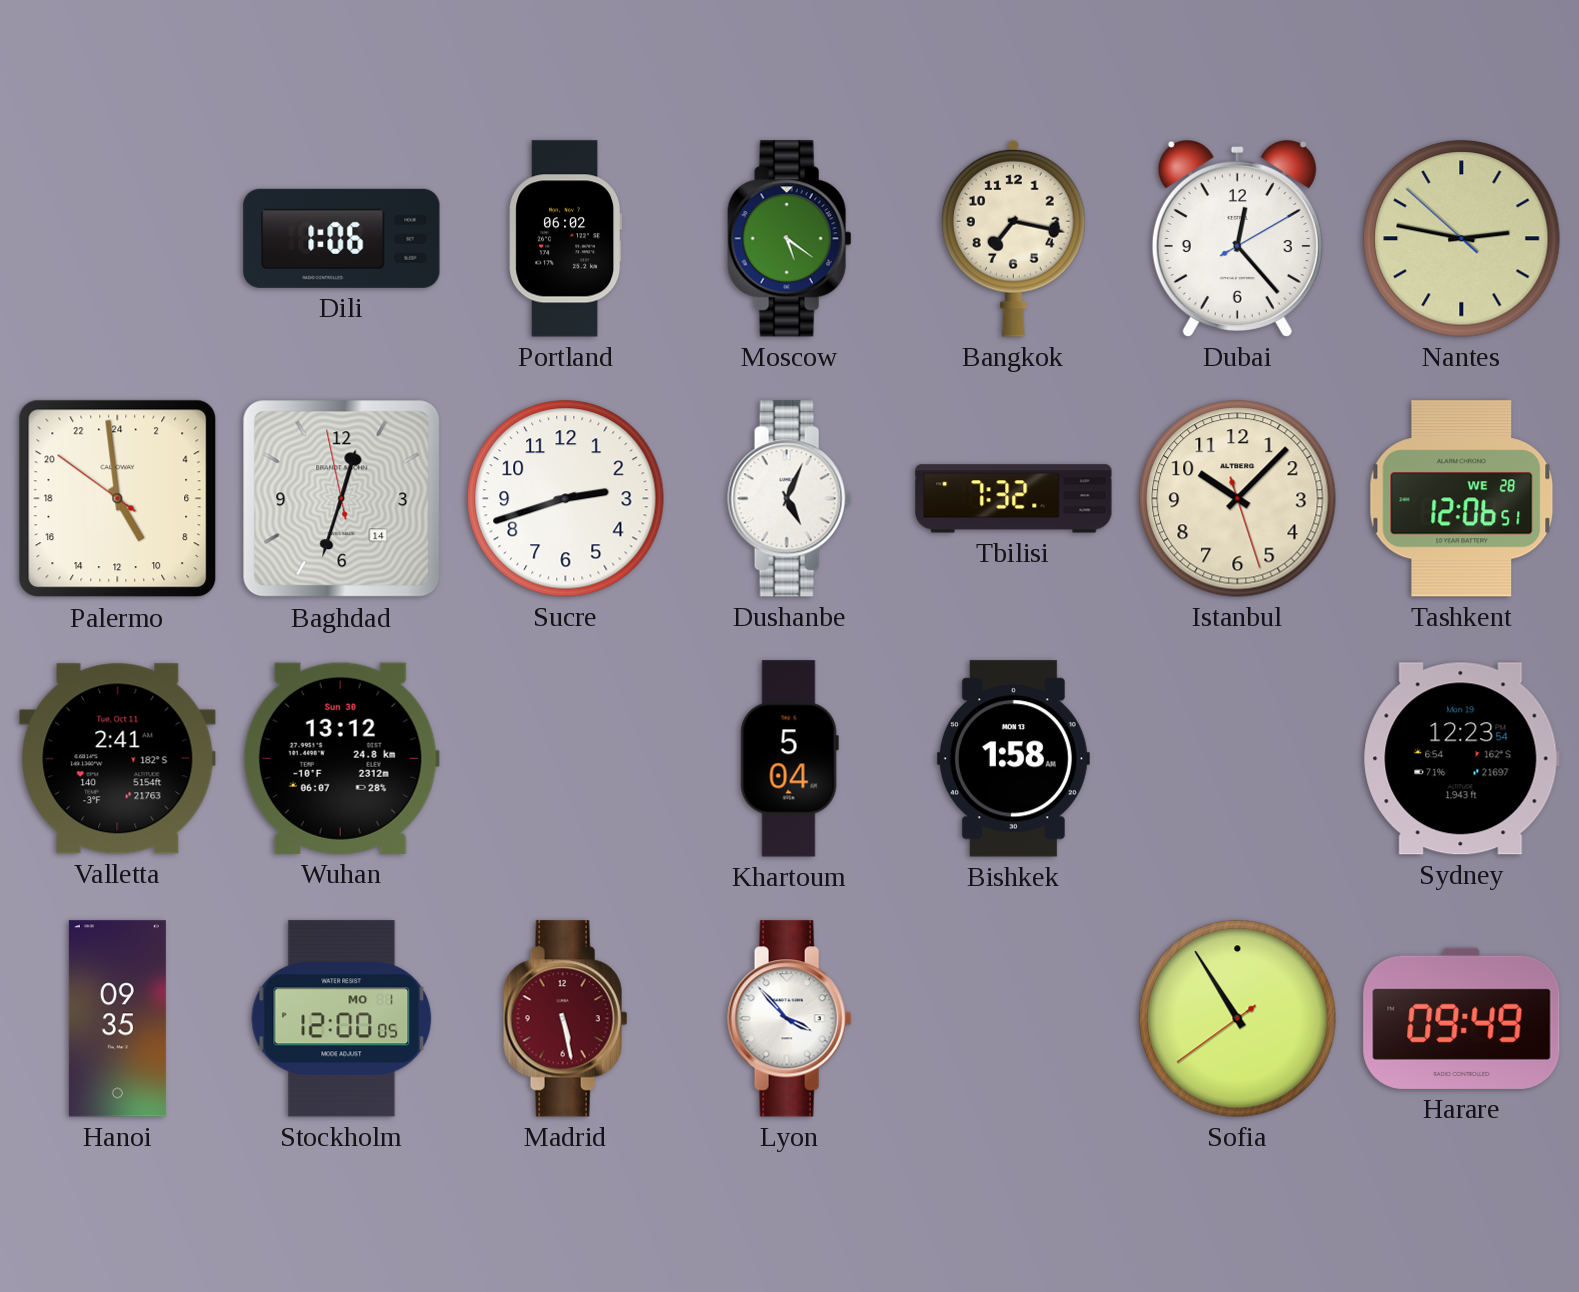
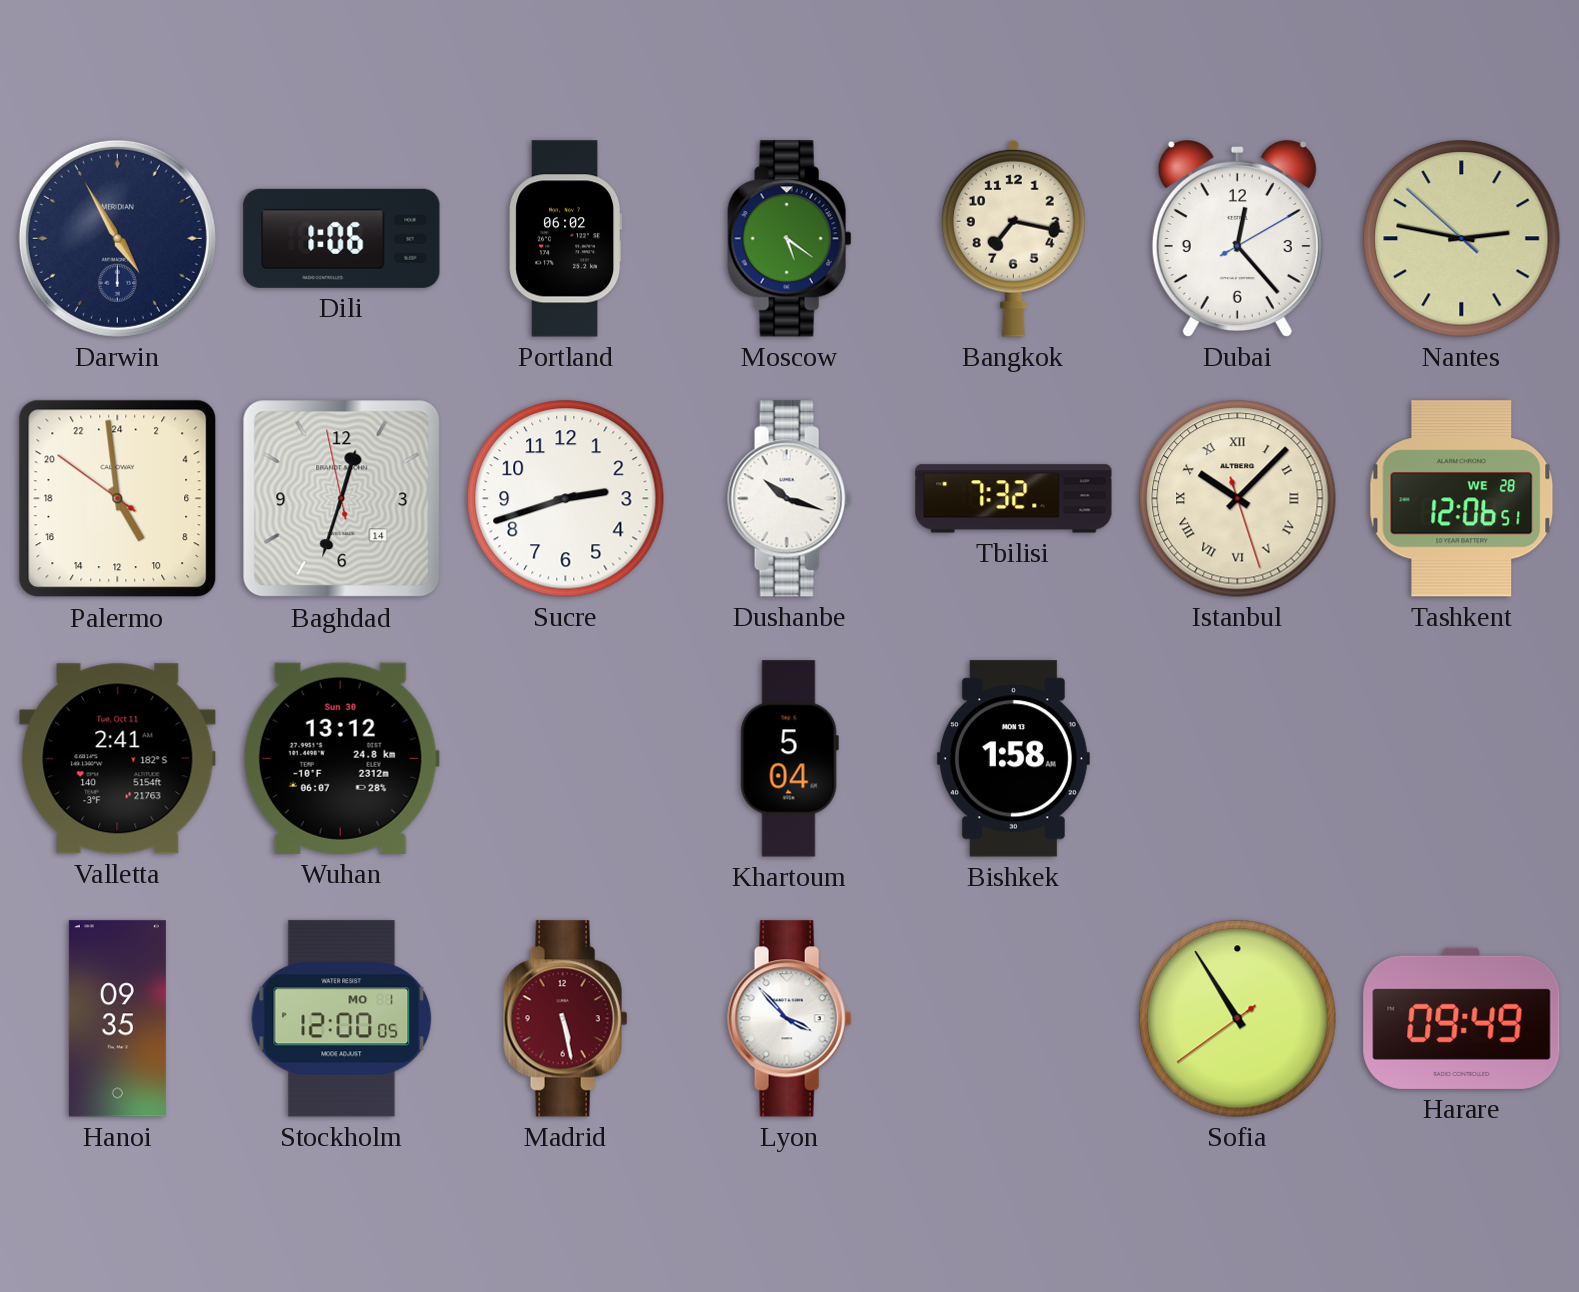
Darwin: none -> 4:55 (117, 238)
Dushanbe: 5:04 -> 10:18 (790, 499)
Istanbul numerals: Arabic -> Roman (1238, 499)
Sydney: 12:23 -> none (1461, 759)
